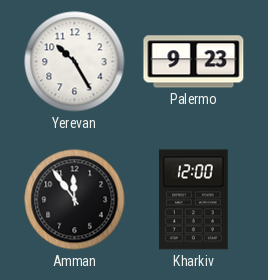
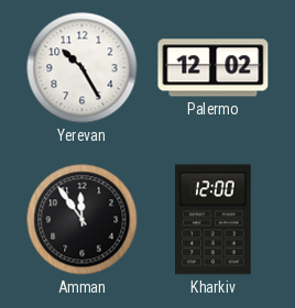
Palermo: 9:23 -> 12:02 (214, 68)
